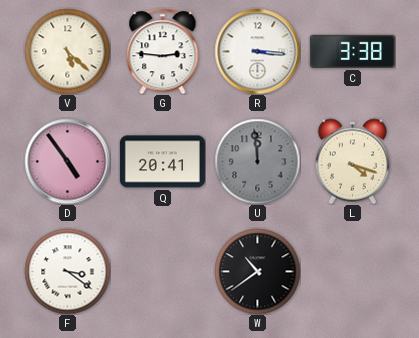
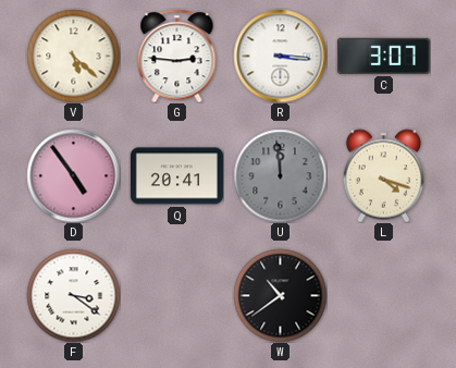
C: 3:38 -> 3:07 (383, 56)
